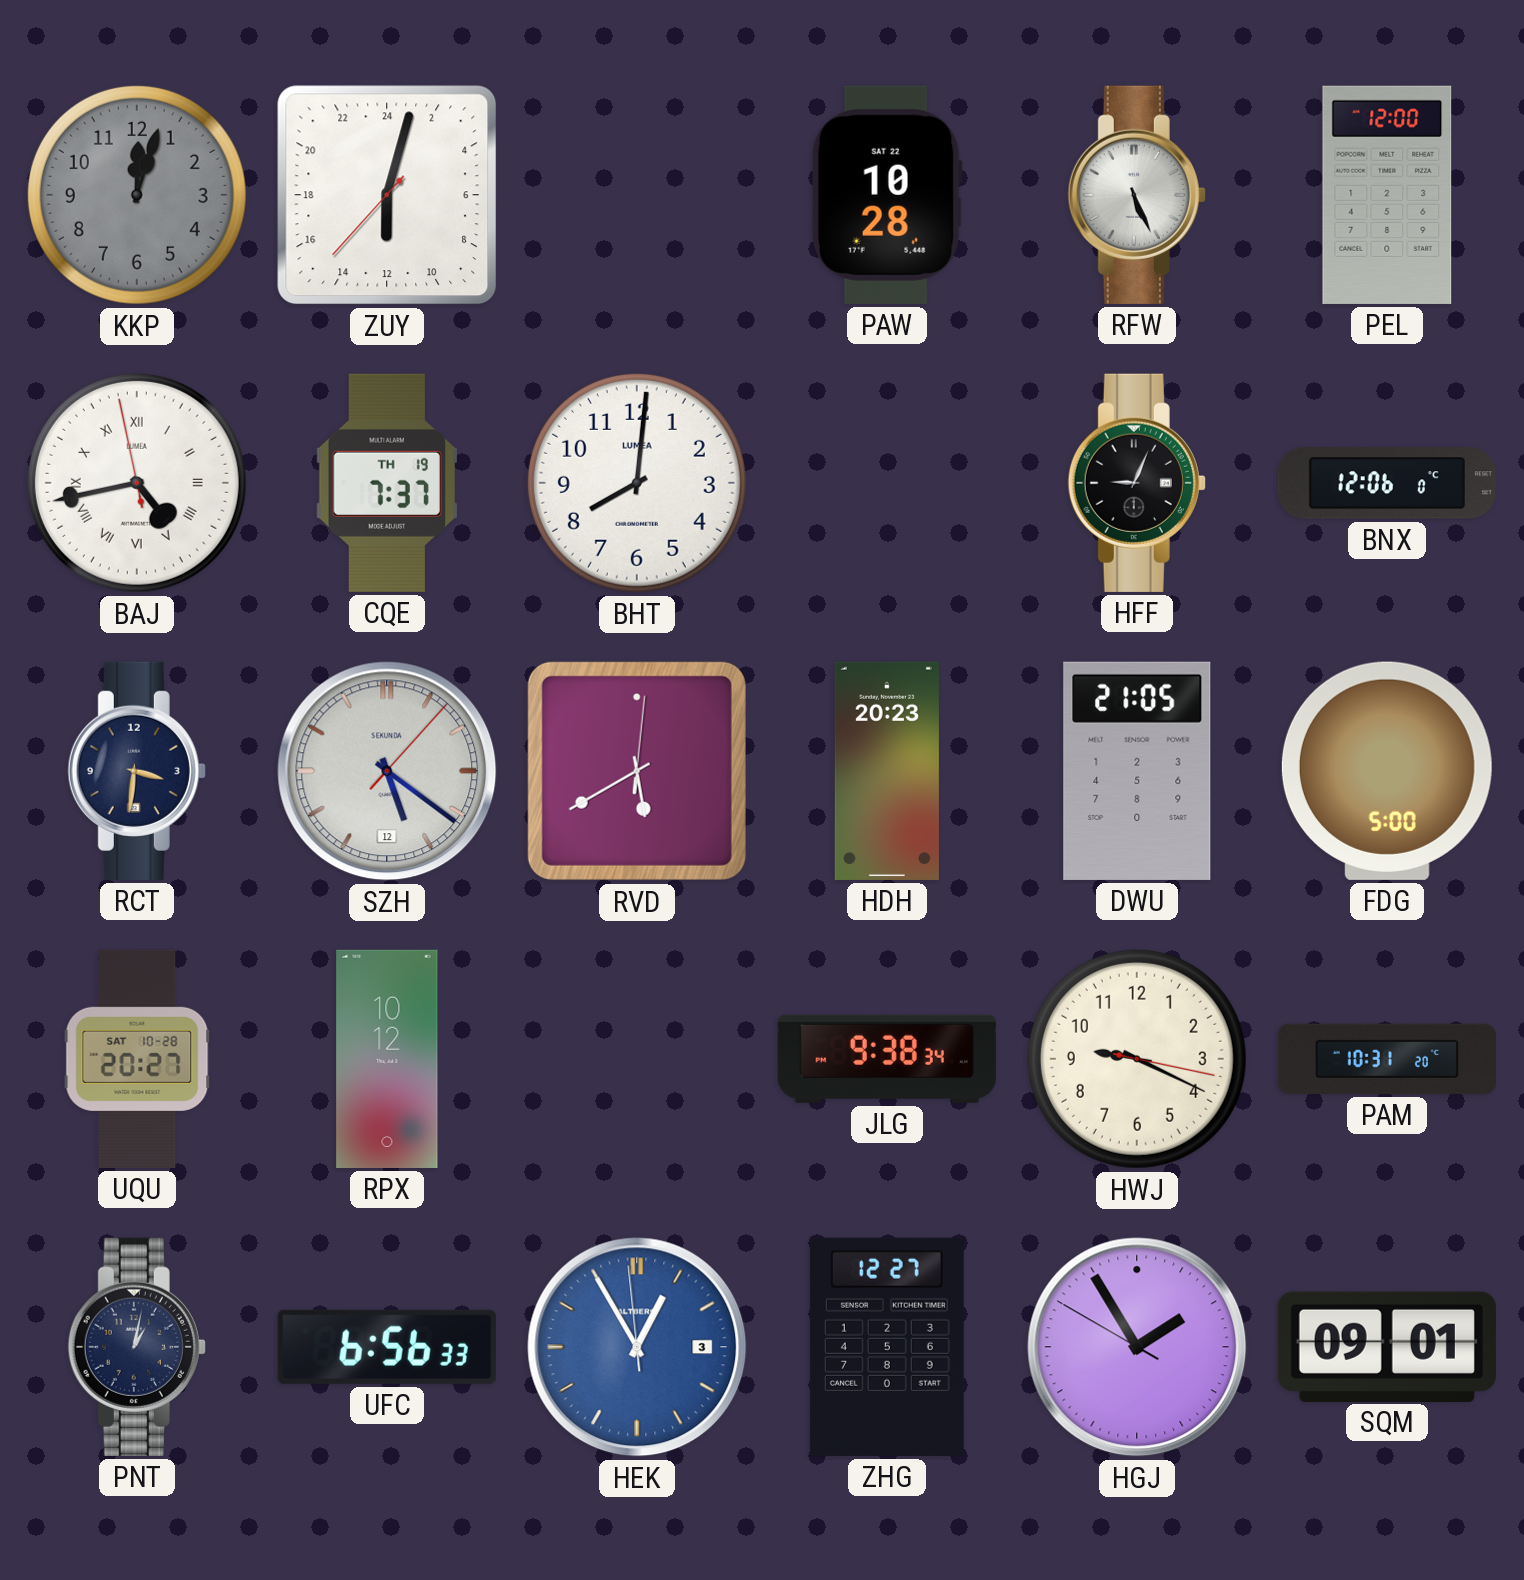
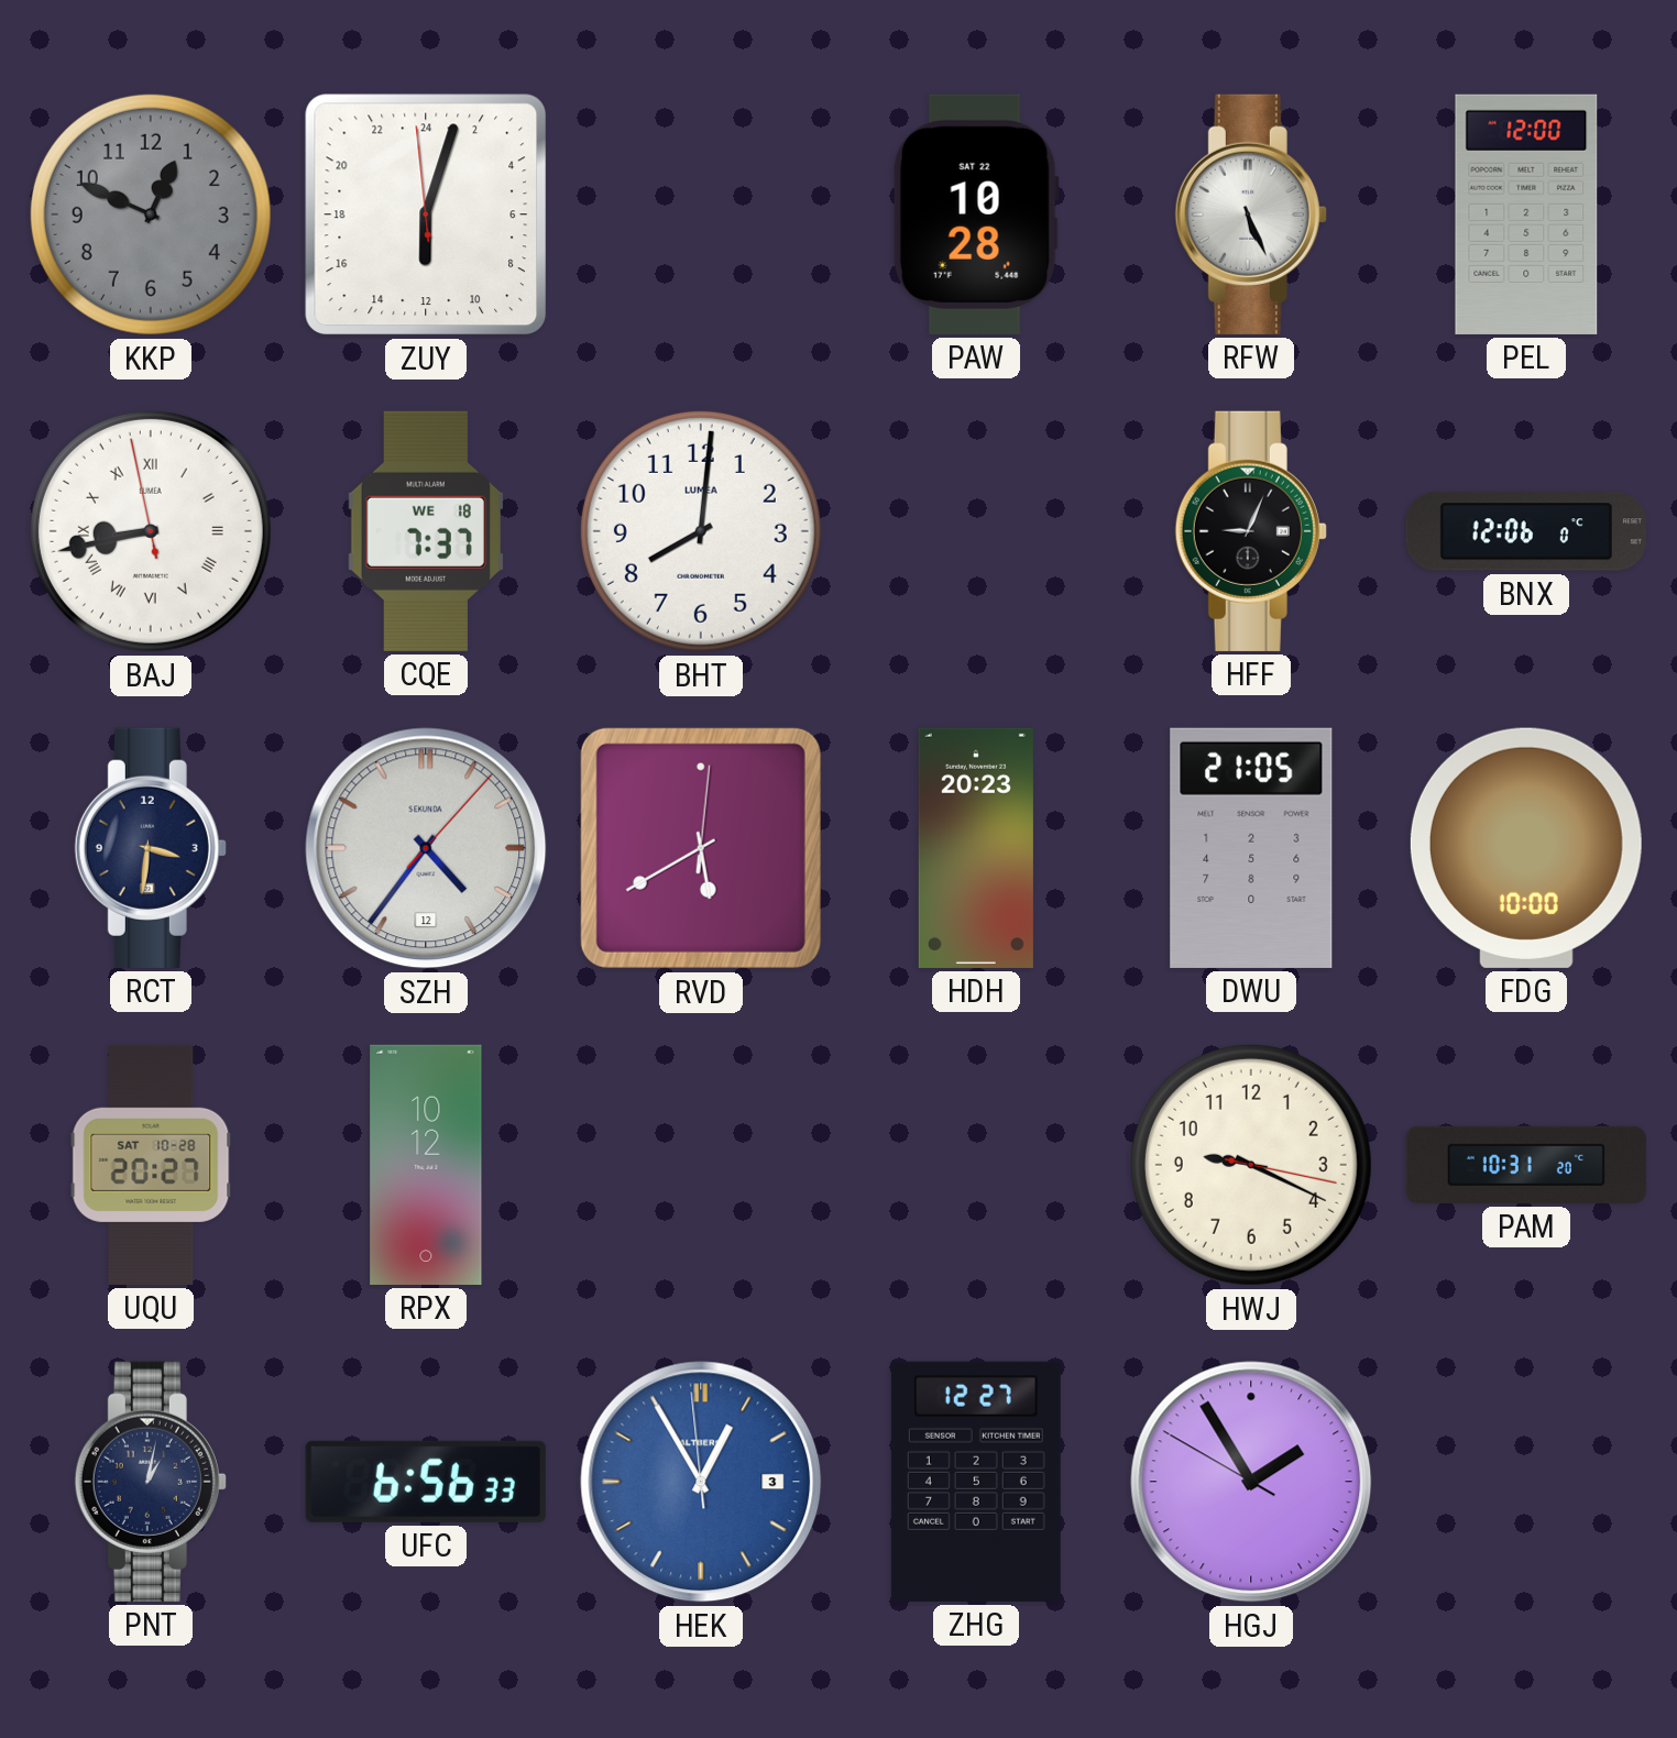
KKP: 12:03 -> 12:49 (151, 215)
ZUY: 12:02:37 -> 12:02:59 (426, 215)
BAJ: 4:42 -> 8:42 (151, 531)
CQE date: TH 19 -> WE 18 (426, 531)
SZH: 5:21 -> 4:36 (426, 848)
FDG: 5:00 -> 10:00 (1526, 848)
JLG: 9:38 -> none (887, 1059)
SQM: 09:01 -> none (1387, 1346)
